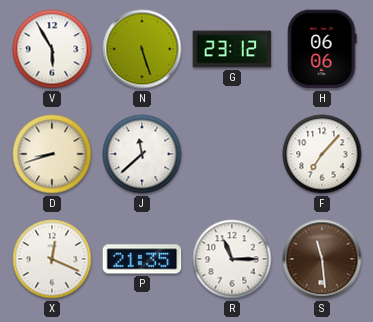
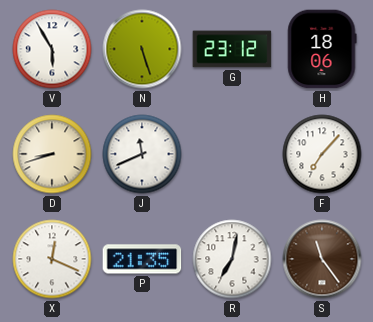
H: 06:06 -> 18:06 (322, 49)
J: 11:38 -> 11:41 (142, 154)
R: 11:15 -> 7:02 (232, 259)
S: 11:29 -> 11:24 (322, 259)
